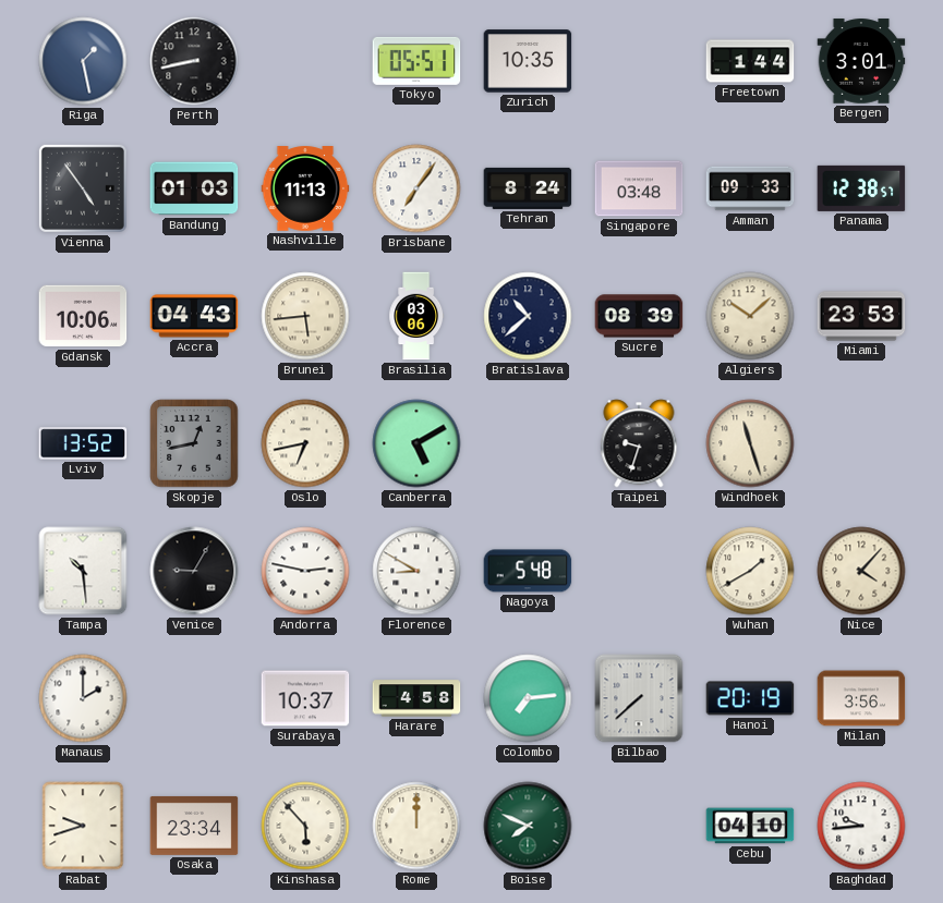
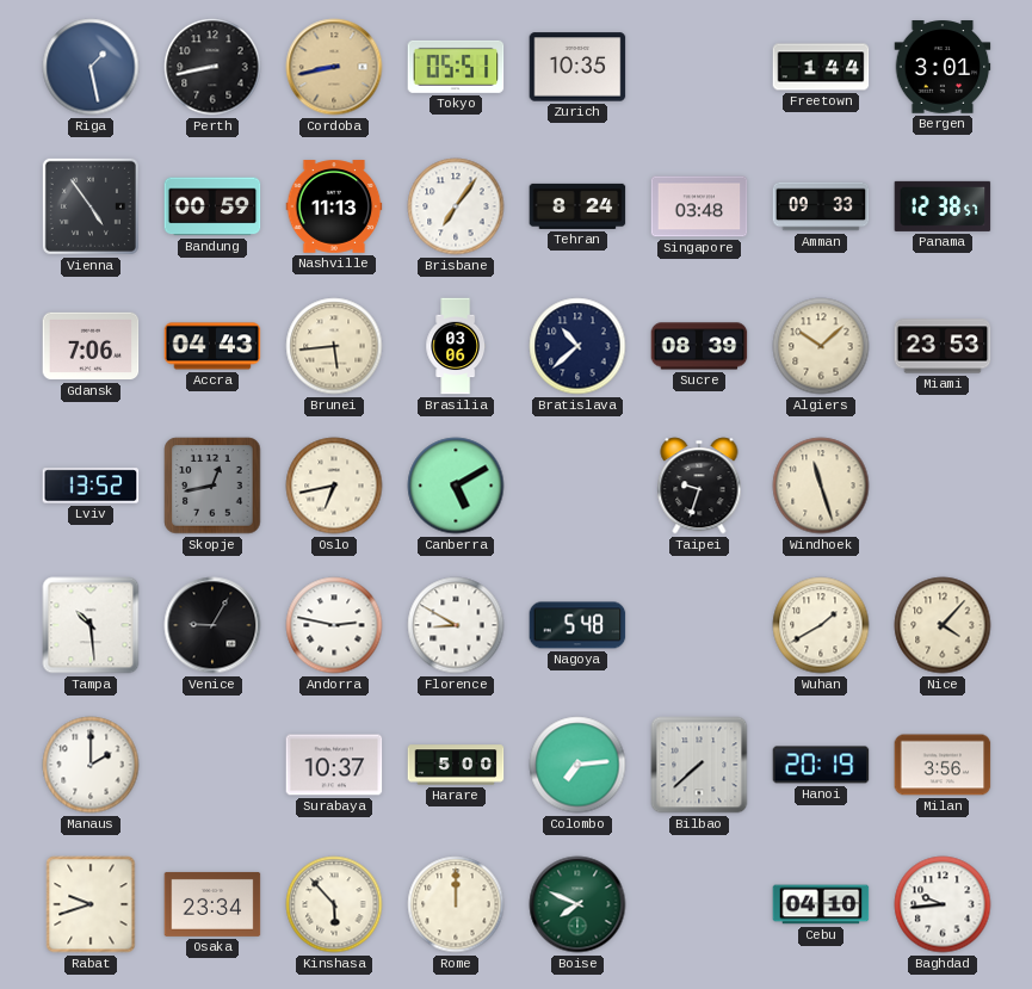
Cordoba: none -> 8:43 (334, 67)
Bandung: 01:03 -> 00:59 (212, 206)
Gdansk: 10:06 -> 7:06 (91, 346)
Harare: 4:58 -> 5:00 (456, 765)
